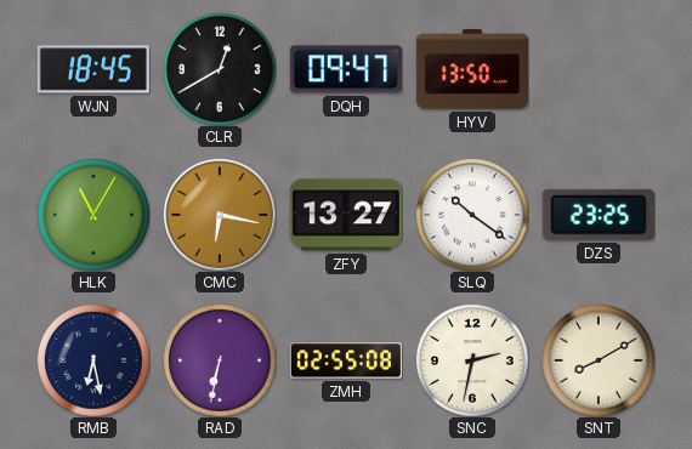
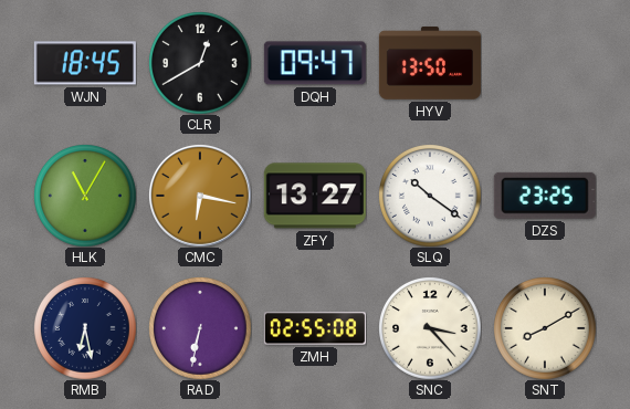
SNC: 2:32 -> 3:23 (430, 328)
